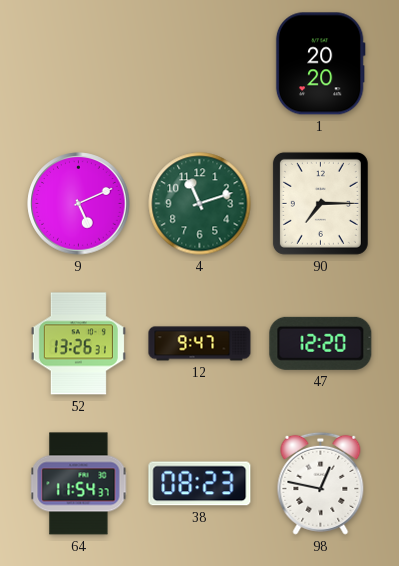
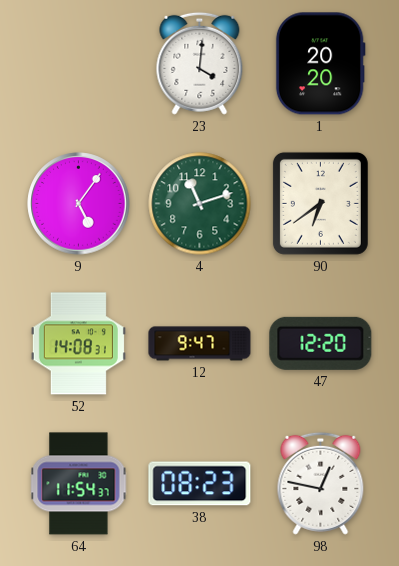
23: none -> 4:01 (200, 63)
9: 5:11 -> 5:06 (79, 204)
90: 7:15 -> 6:39 (320, 203)
52: 13:26 -> 14:08 (78, 344)
